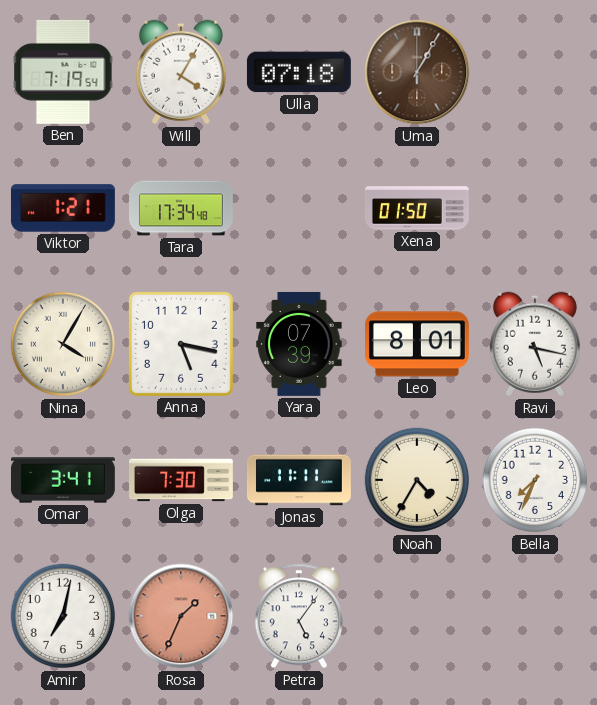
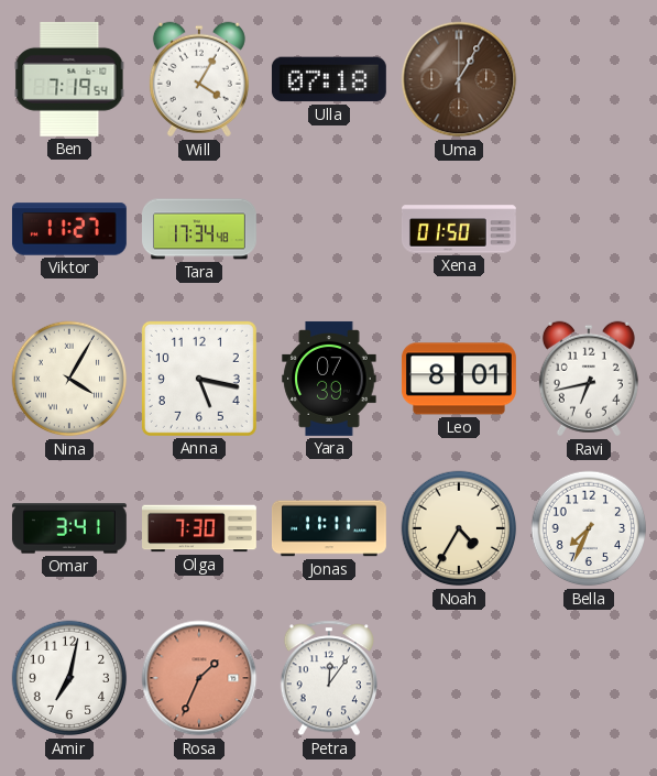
Viktor: 1:21 -> 11:27 (69, 229)
Ravi: 5:17 -> 6:43 (589, 379)
Petra: 5:06 -> 12:06 (329, 678)
